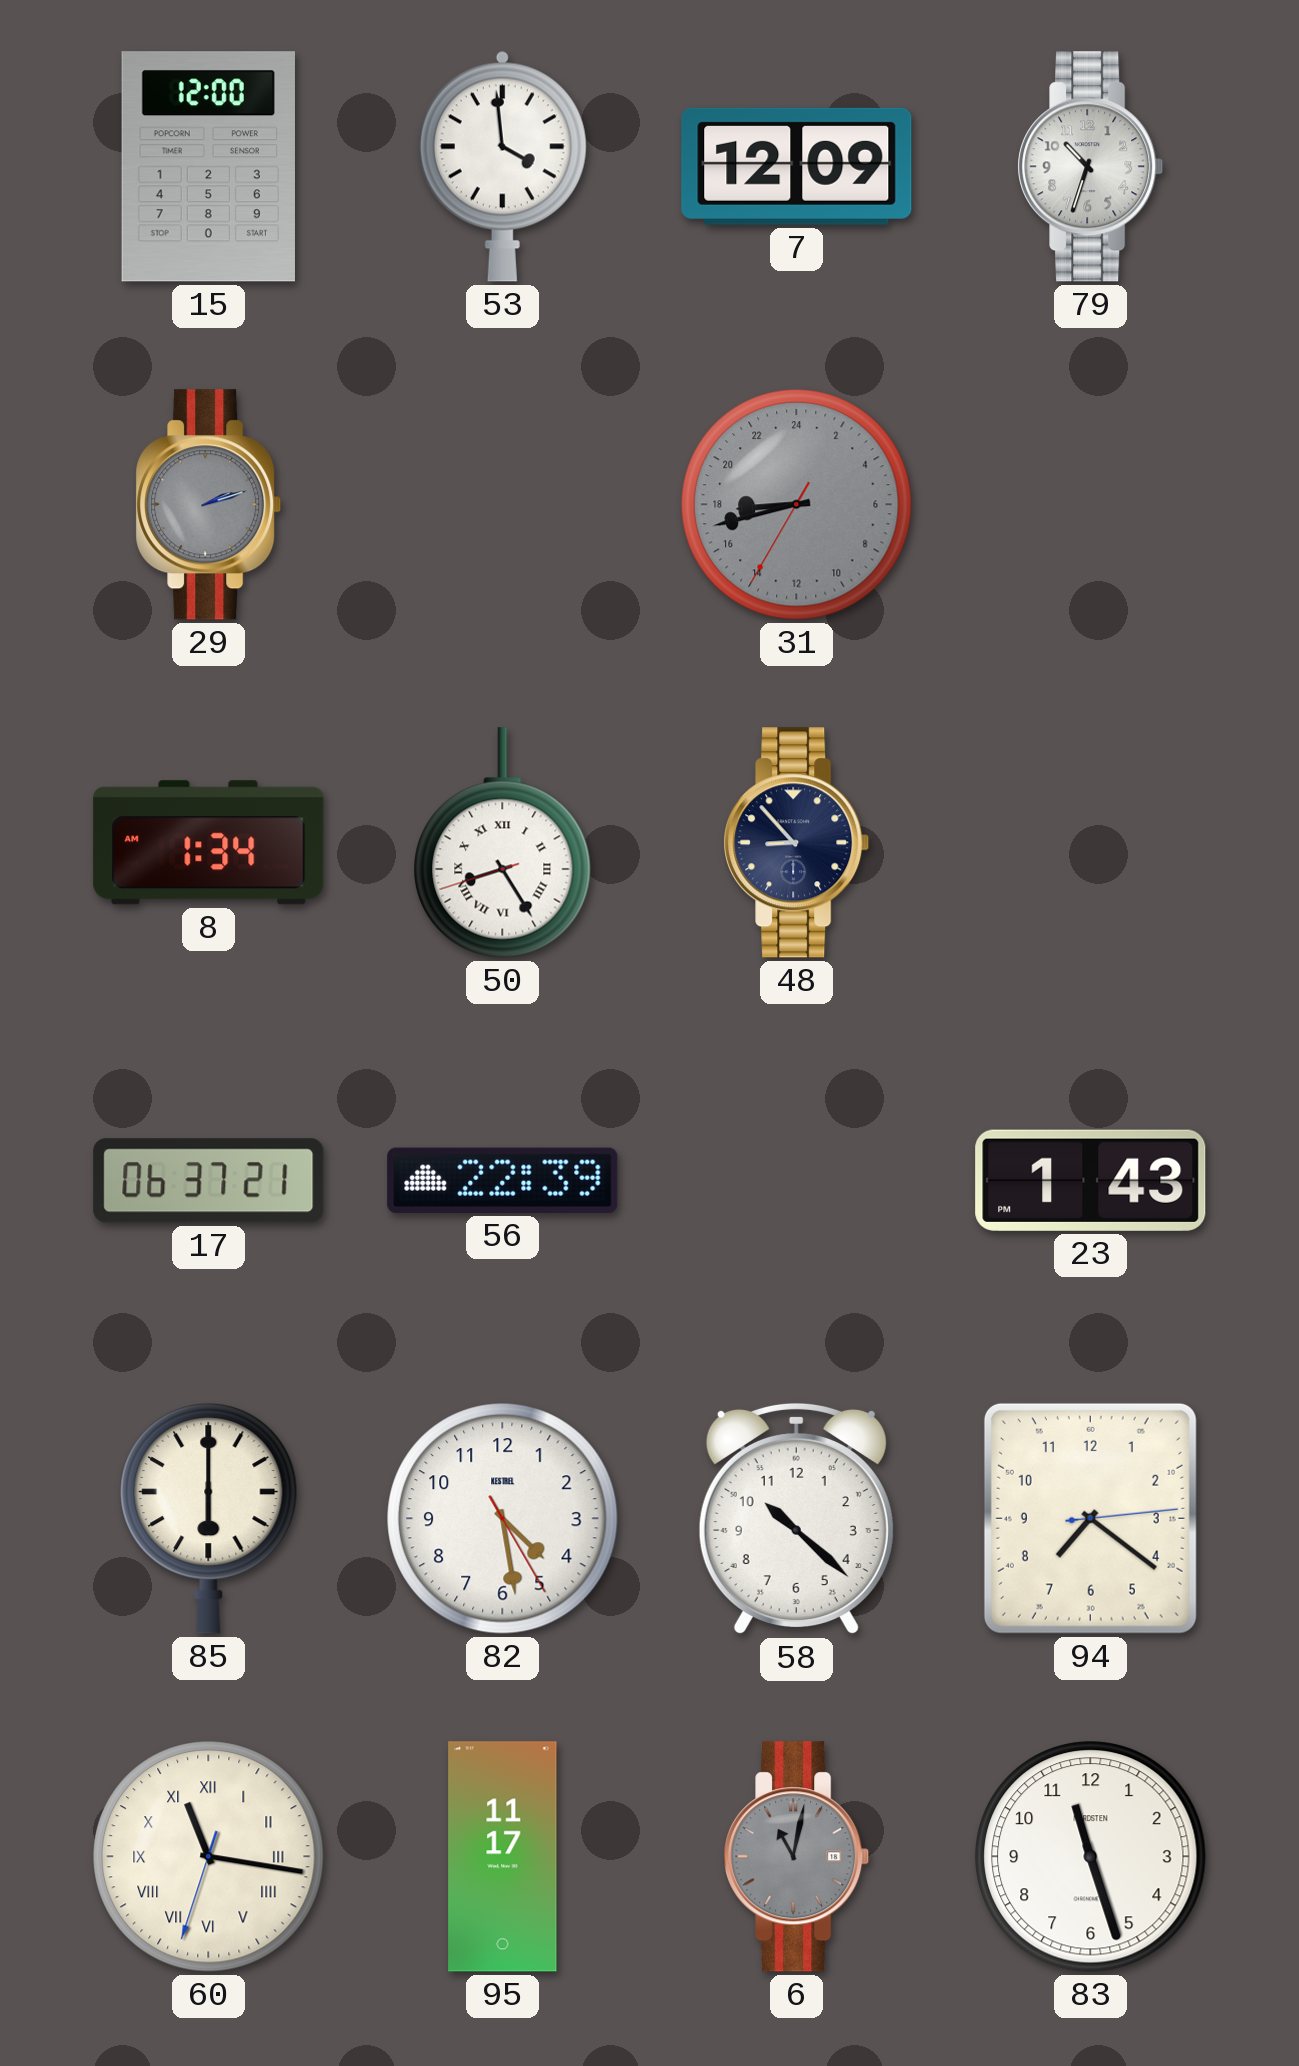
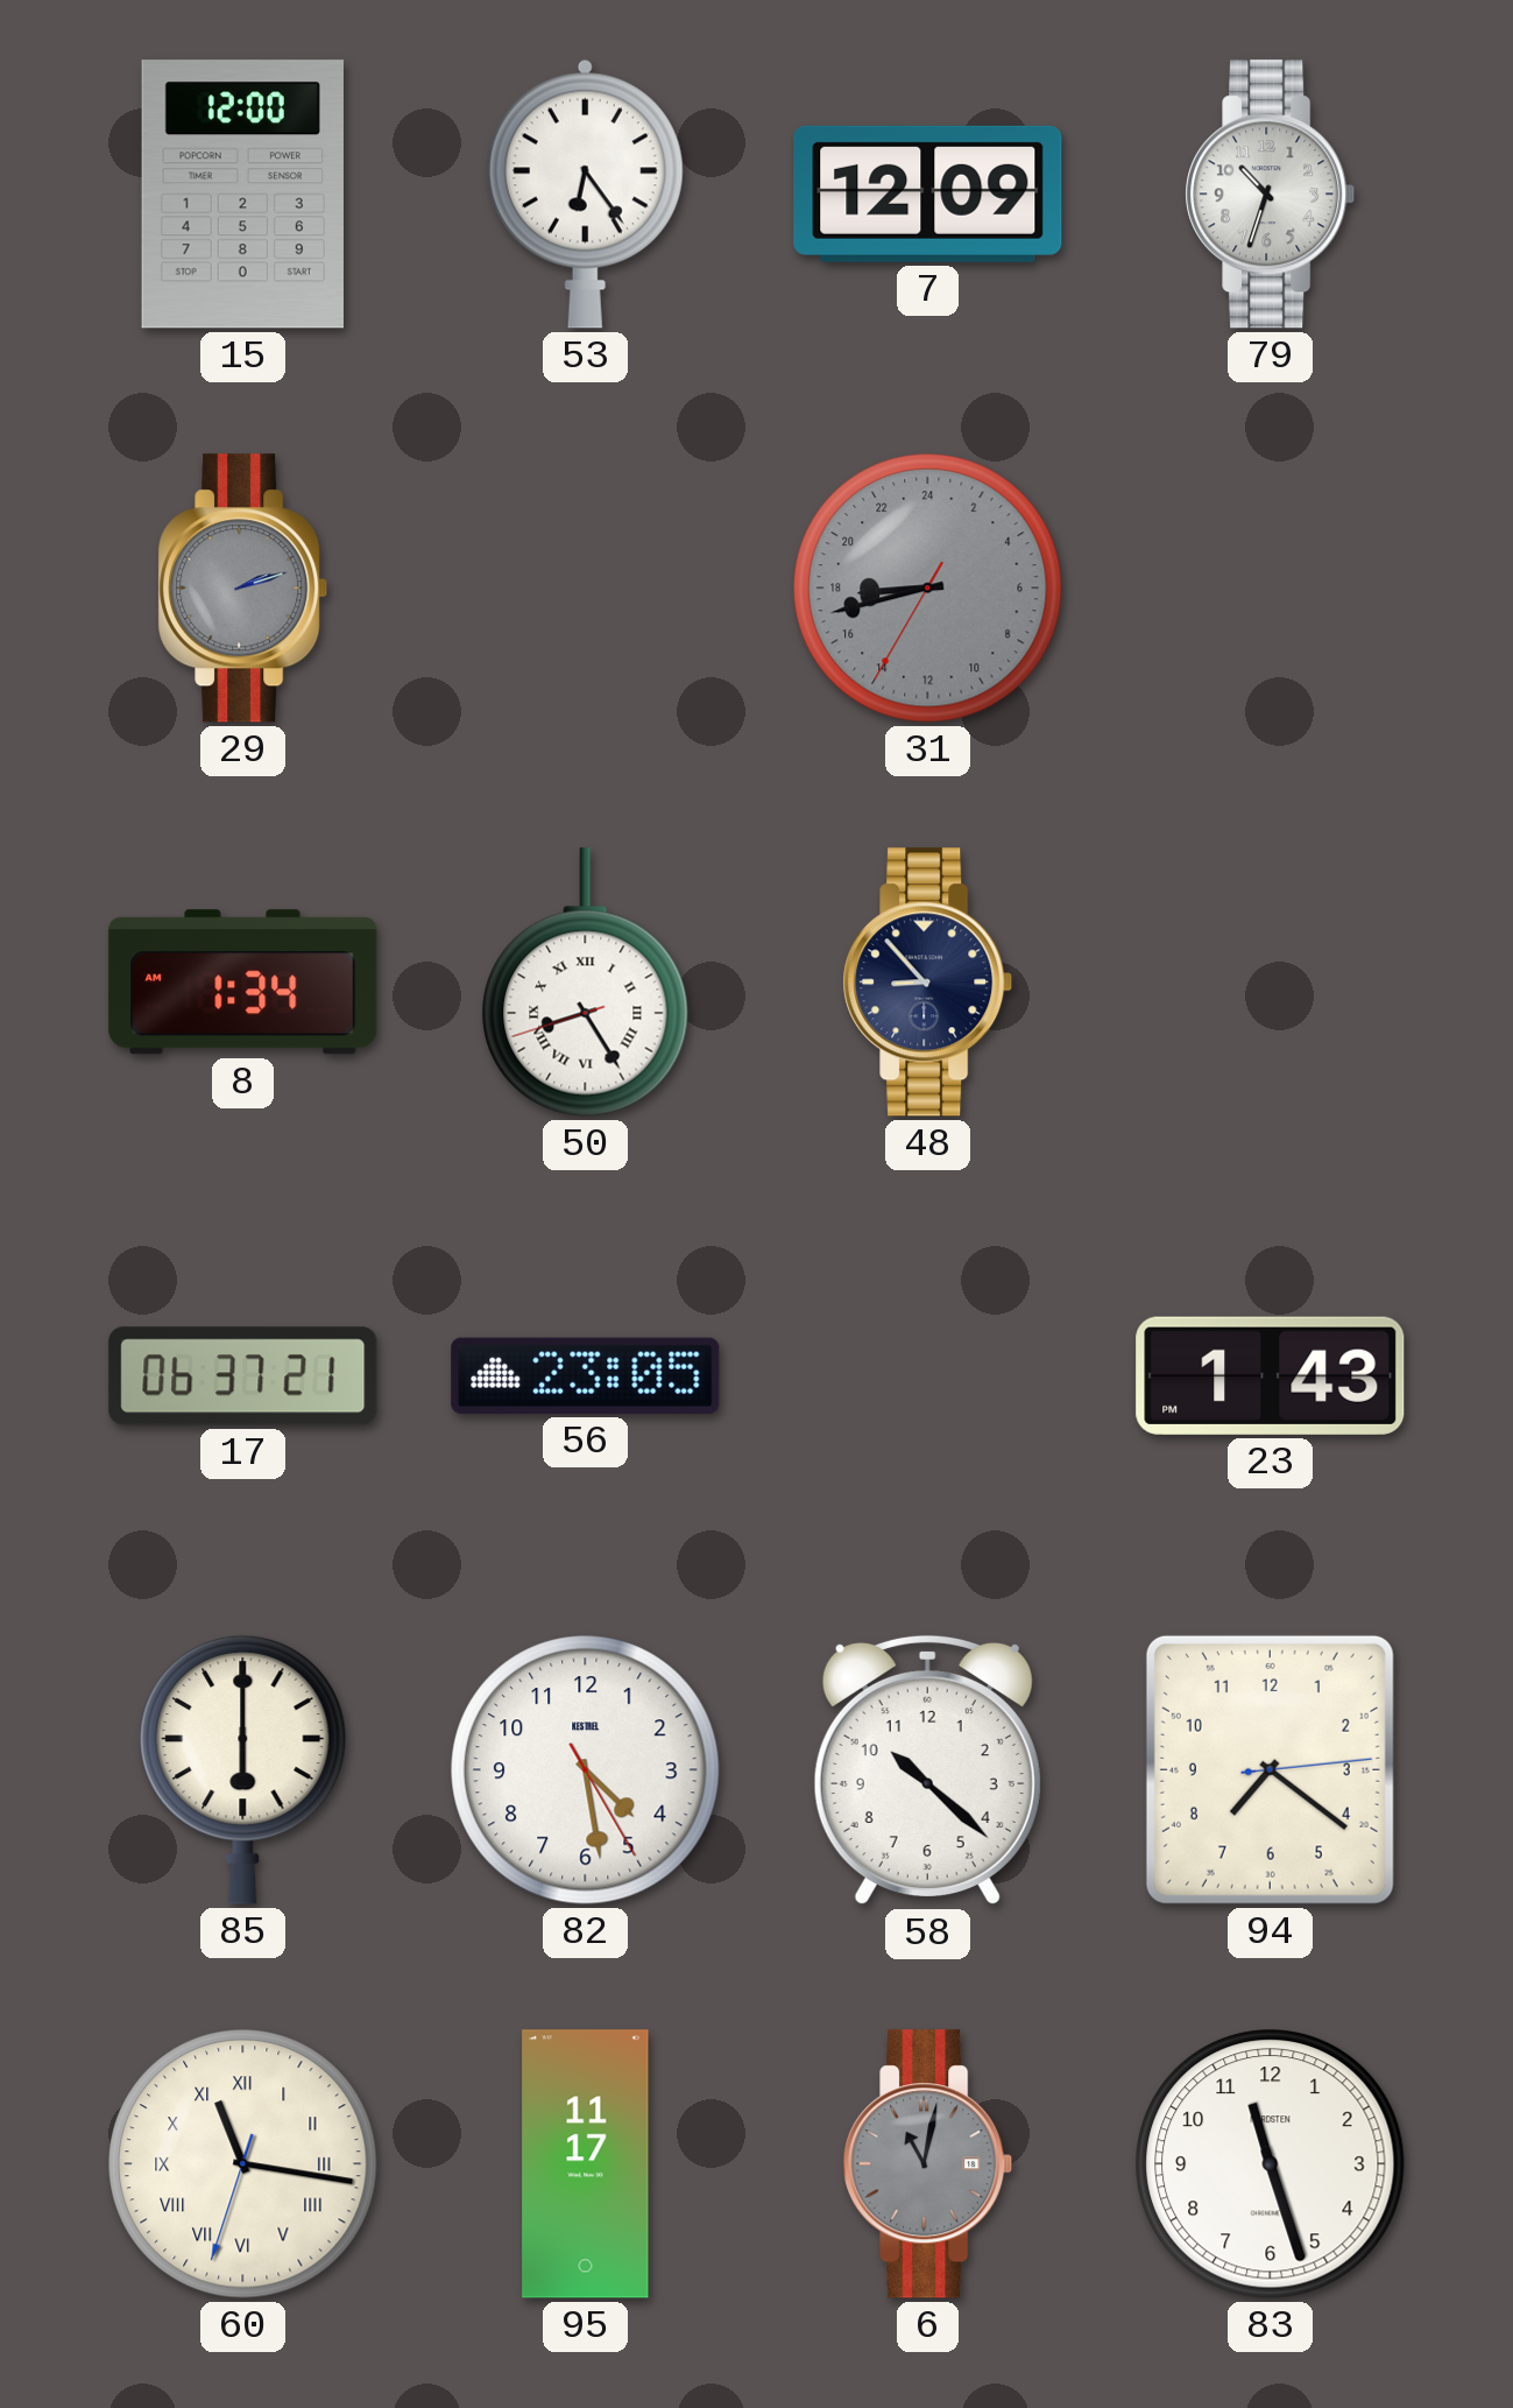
53: 3:59 -> 6:24 (585, 193)
56: 22:39 -> 23:05 (586, 1375)
